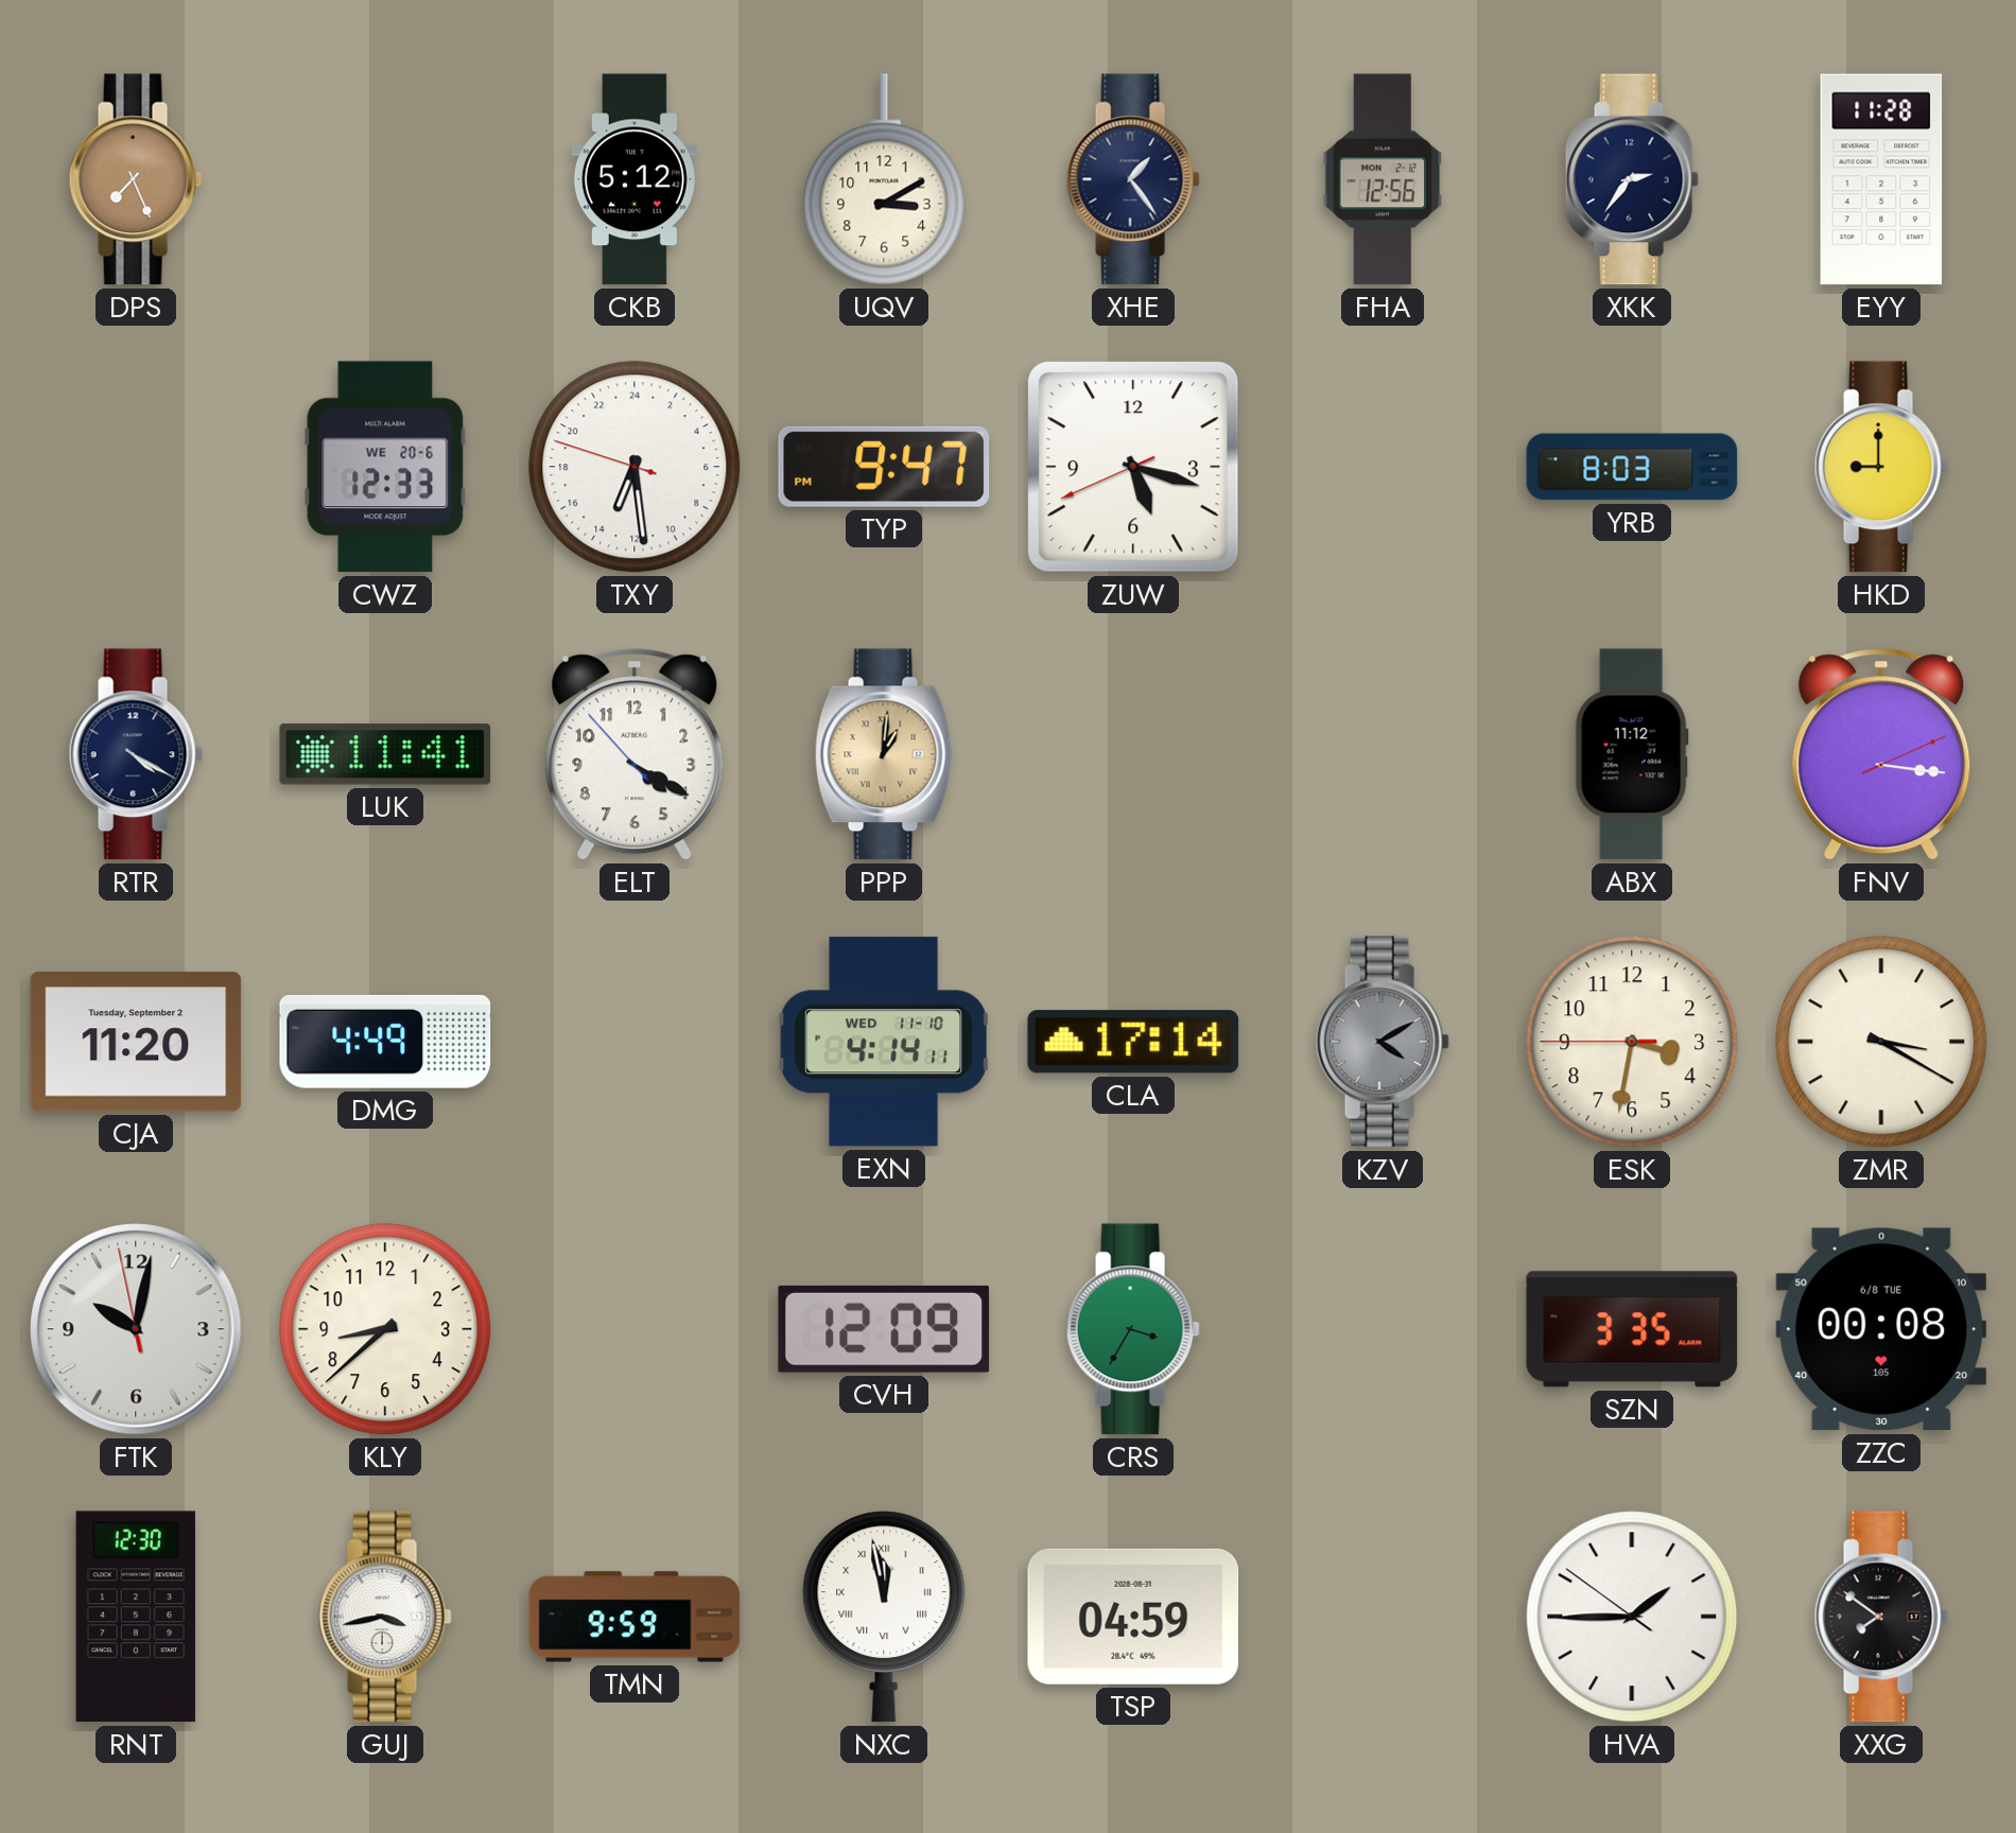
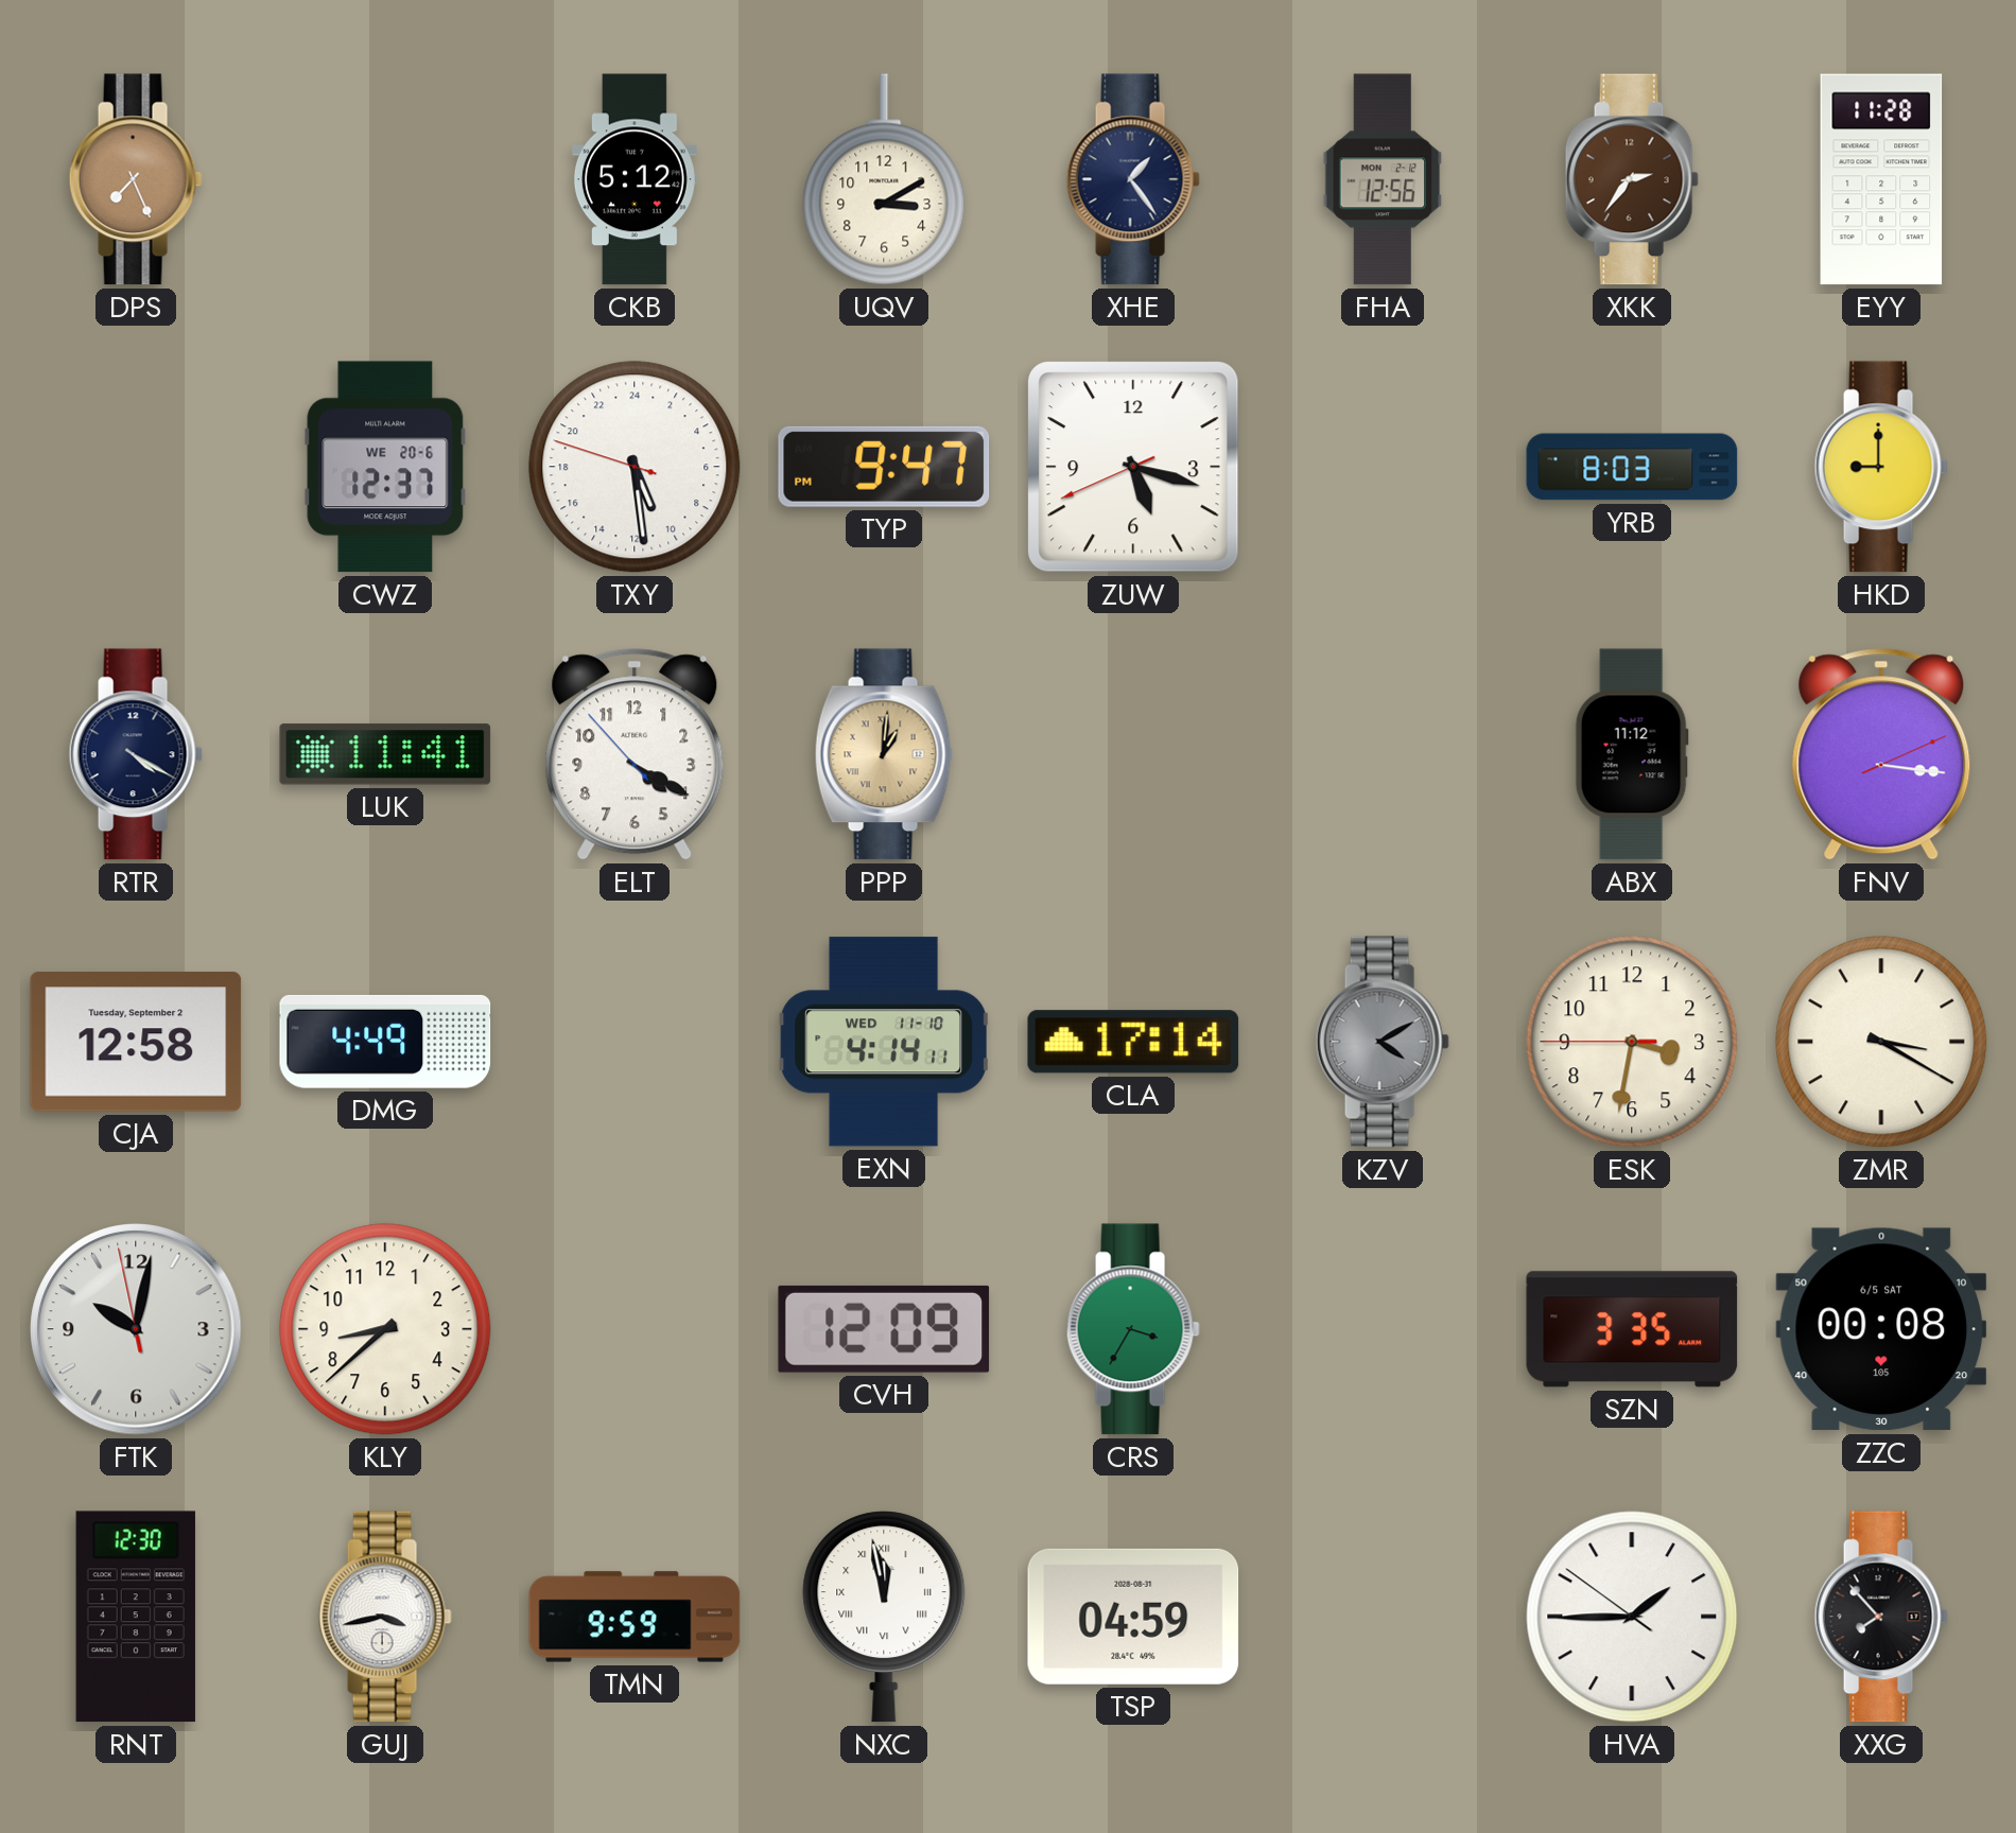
XKK dial: navy -> brown (1632, 179)
CWZ: 12:33 -> 12:37 (385, 467)
TXY: 13:28 -> 10:28 (635, 467)
CJA: 11:20 -> 12:58 (136, 1042)
ZZC date: 6/8 TUE -> 6/5 SAT (1881, 1329)
XXG: 7:51 -> 7:53 (1881, 1617)
